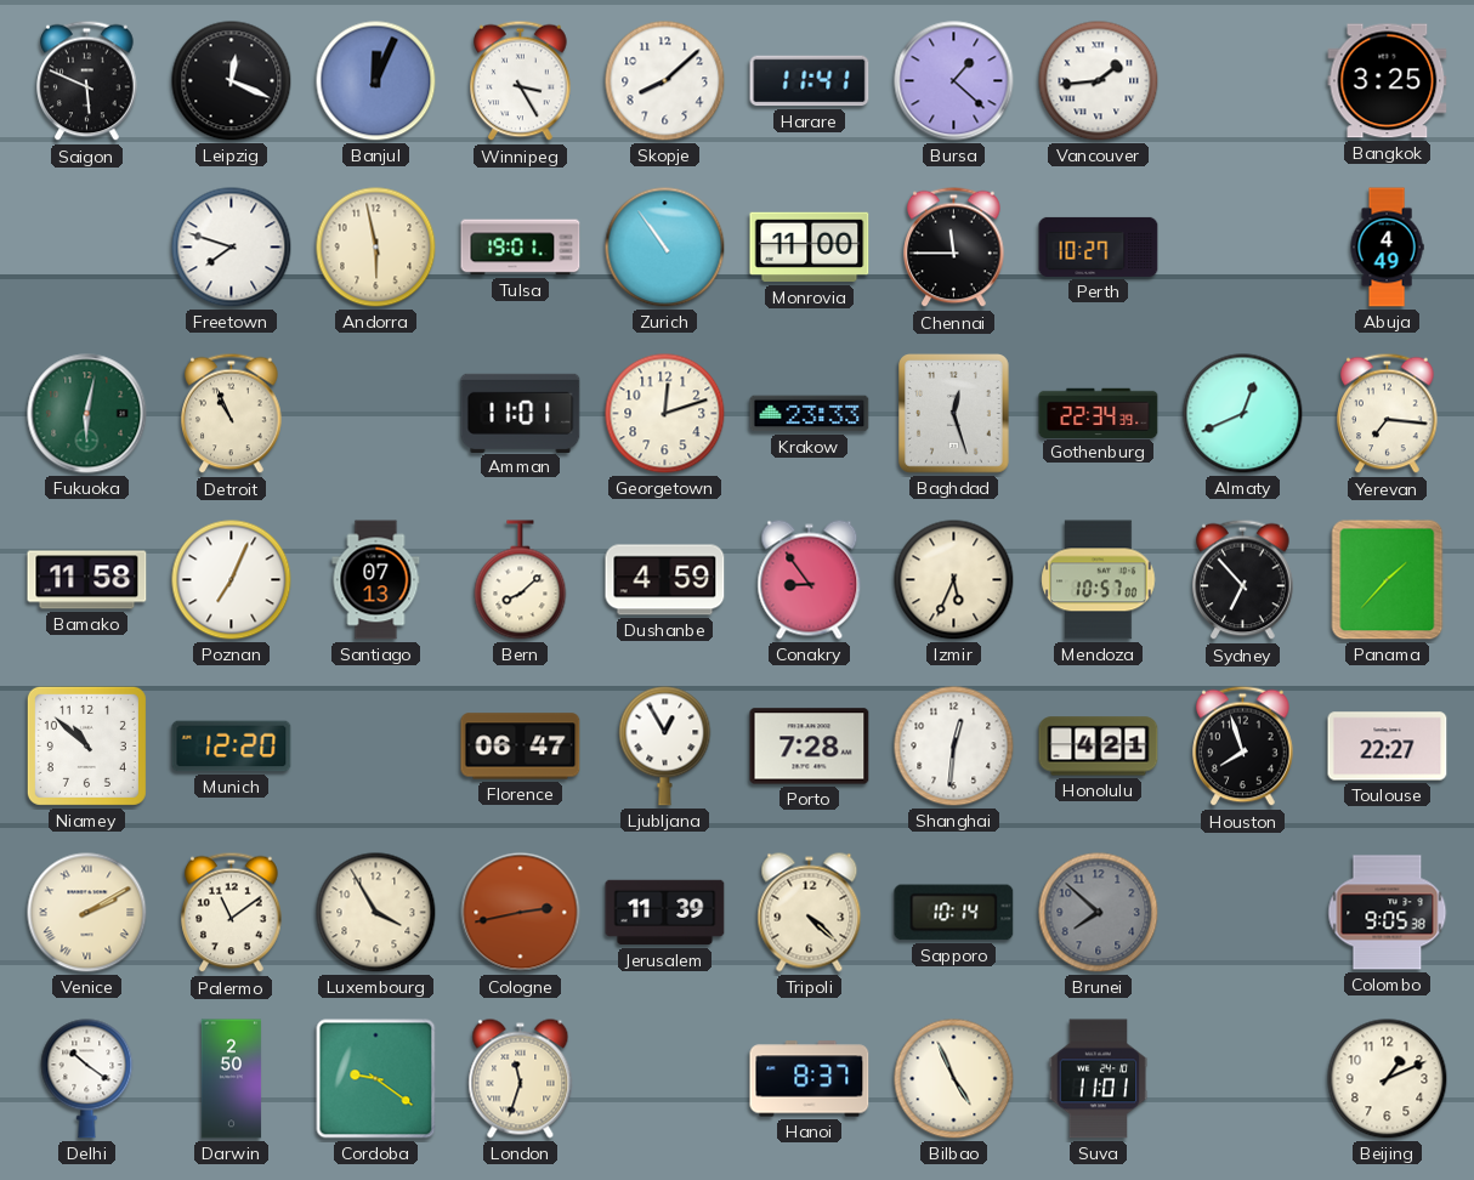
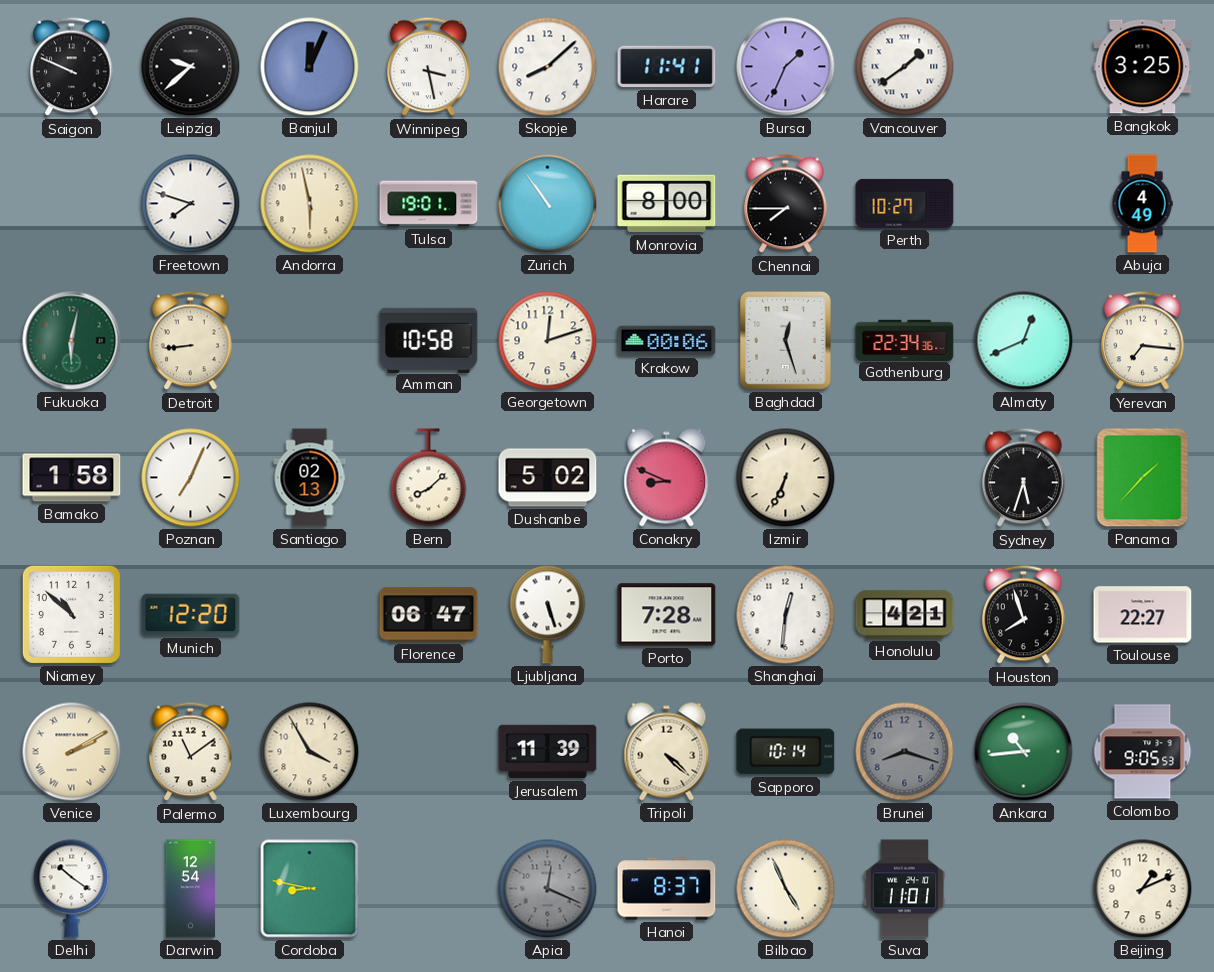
Saigon: 5:49 -> 9:49 (72, 67)
Leipzig: 12:19 -> 9:38 (191, 67)
Winnipeg: 3:25 -> 3:28 (429, 67)
Bursa: 1:22 -> 1:34 (786, 67)
Vancouver: 1:44 -> 1:39 (905, 67)
Monrovia: 11:00 -> 8:00 (667, 204)
Chennai: 11:45 -> 7:45 (786, 204)
Detroit: 10:56 -> 8:44 (191, 341)
Amman: 11:01 -> 10:58 (429, 340)
Krakow: 23:33 -> 00:06 (667, 341)
Gothenburg: 22:34:39 -> 22:34:36 (905, 340)
Bamako: 11:58 -> 1:58 (72, 478)
Santiago: 07:13 -> 02:13 (310, 478)
Dushanbe: 4:59 -> 5:02 (548, 478)
Conakry: 8:54 -> 8:49 (667, 478)
Izmir: 5:34 -> 6:34 (786, 478)
Mendoza: 10:57 -> none (1099, 580)
Sydney: 6:53 -> 5:33 (1024, 478)
Ljubljana: 12:55 -> 5:27 (548, 615)
Cologne: 2:43 -> none (521, 913)
Brunei: 7:52 -> 8:18 (905, 752)
Ankara: none -> 10:44 (1024, 752)
Colombo: 9:05:38 -> 9:05:53 (1143, 752)
Darwin: 2:50 -> 12:54 (191, 889)
Cordoba: 9:21 -> 8:47 (310, 889)
London: 11:33 -> none (521, 1079)
Apia: none -> 12:19 (548, 889)
